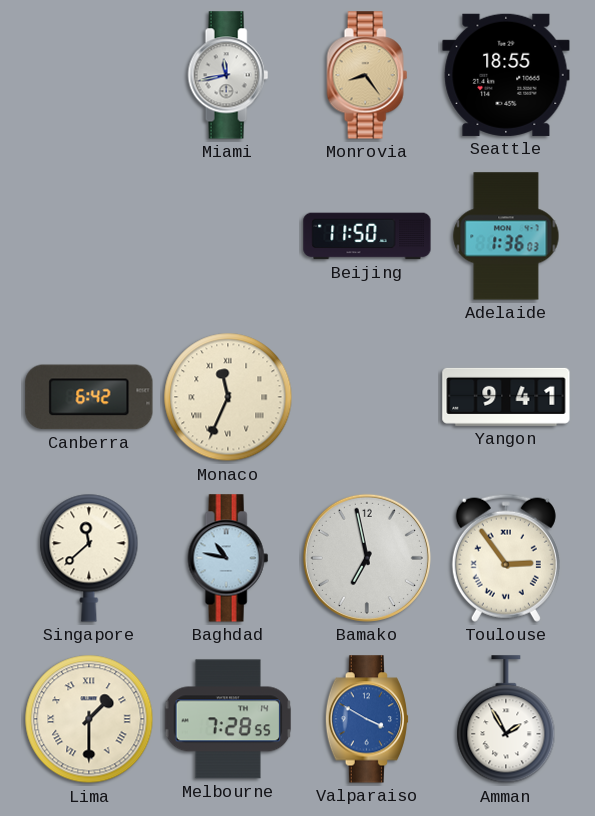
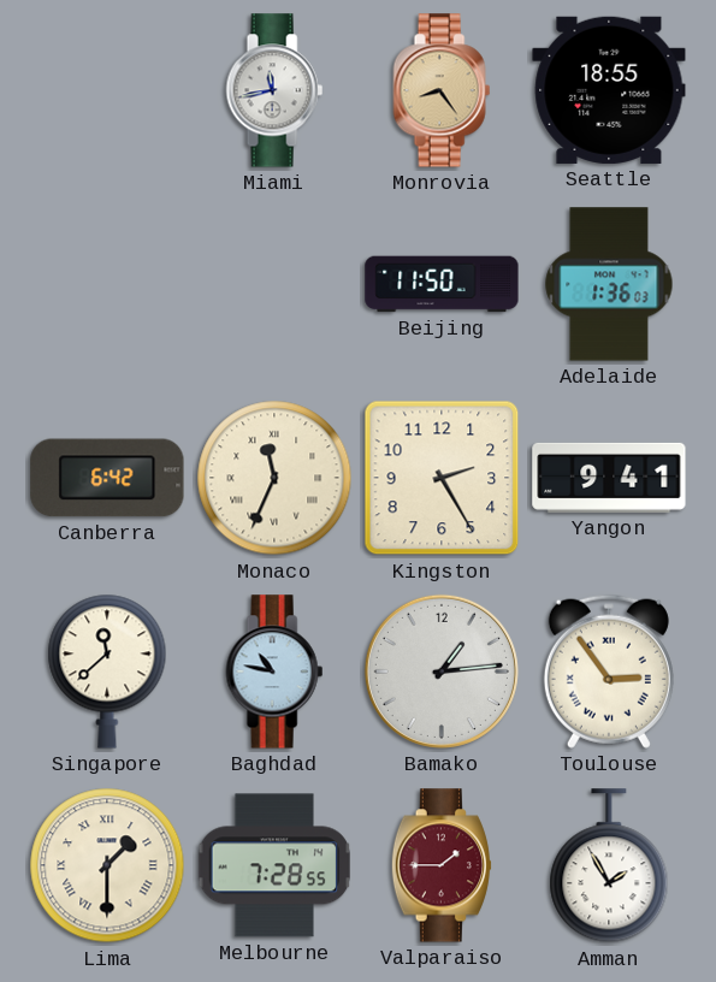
Kingston: none -> 2:25 (442, 478)
Bamako: 6:58 -> 1:14 (442, 672)
Valparaiso: 3:50 -> 1:45 (440, 865)
Valparaiso dial: blue -> burgundy (440, 865)
